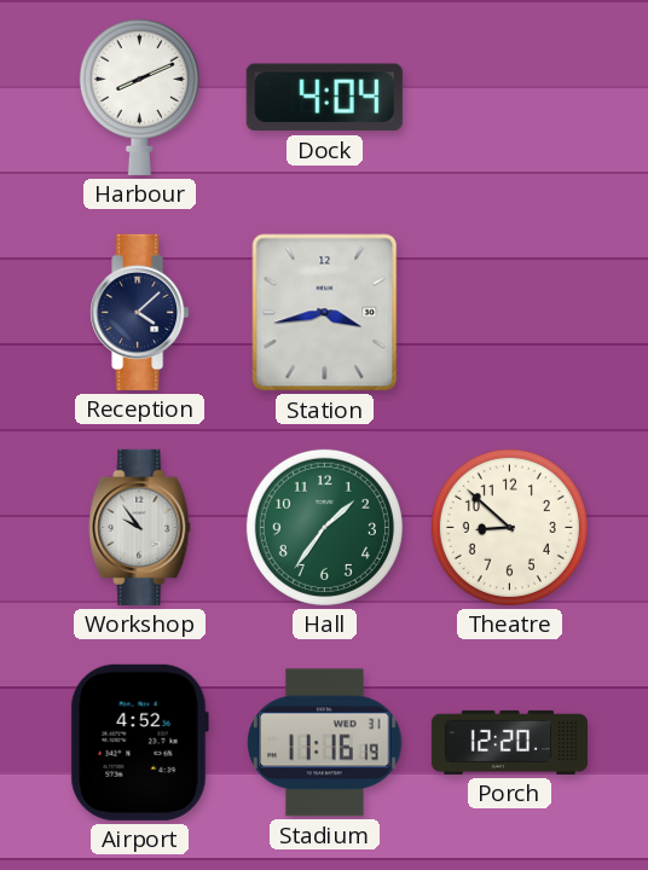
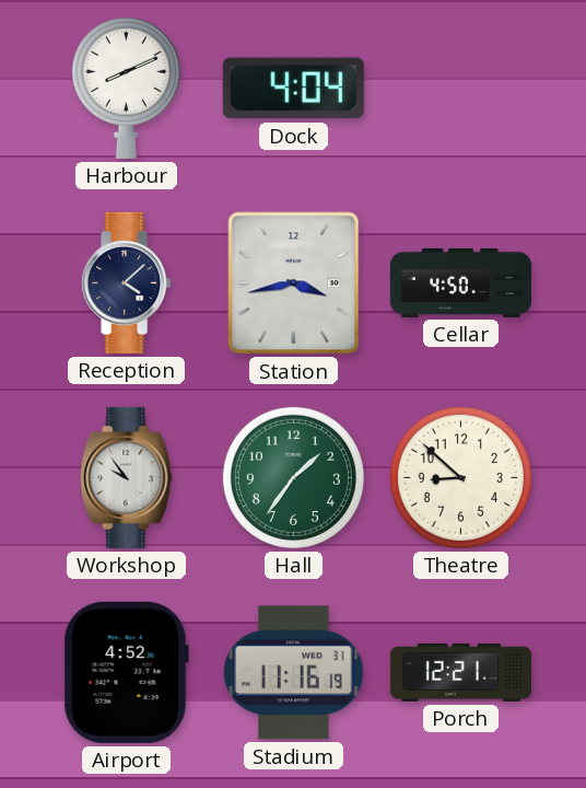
Cellar: none -> 4:50 (460, 282)
Porch: 12:20 -> 12:21 (460, 672)
